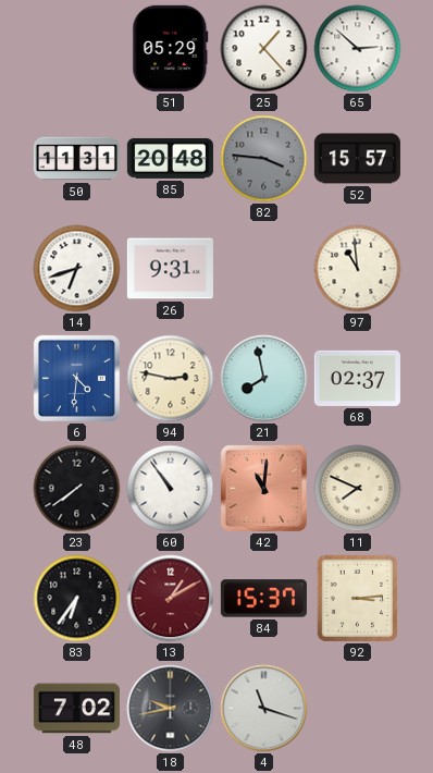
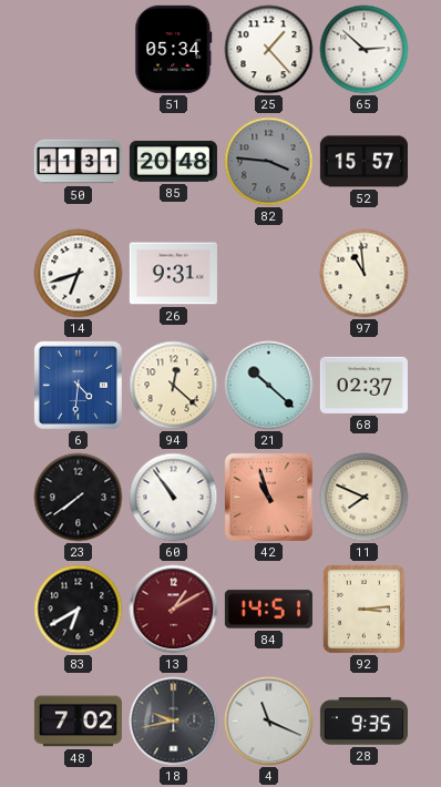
51: 05:29 -> 05:34 (174, 49)
94: 2:47 -> 12:22 (174, 386)
21: 7:58 -> 10:22 (269, 386)
42: 11:01 -> 10:57 (268, 497)
83: 6:36 -> 6:40 (79, 610)
84: 15:37 -> 14:51 (268, 610)
4: 11:18 -> 11:19 (269, 722)
28: none -> 9:35 (363, 722)
